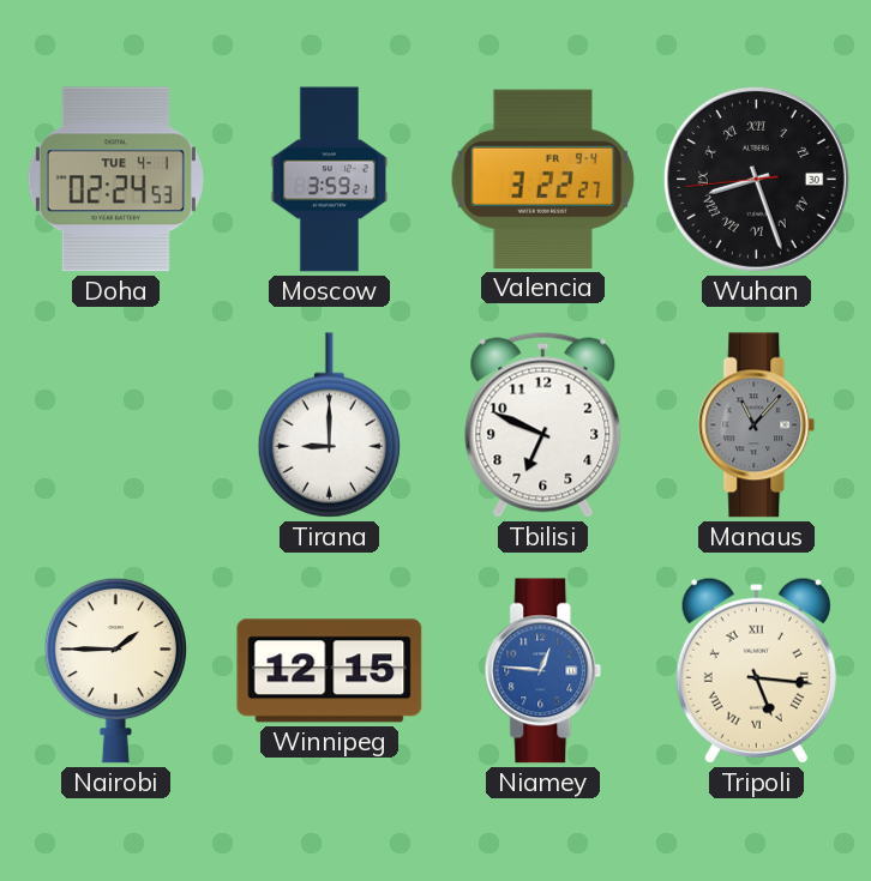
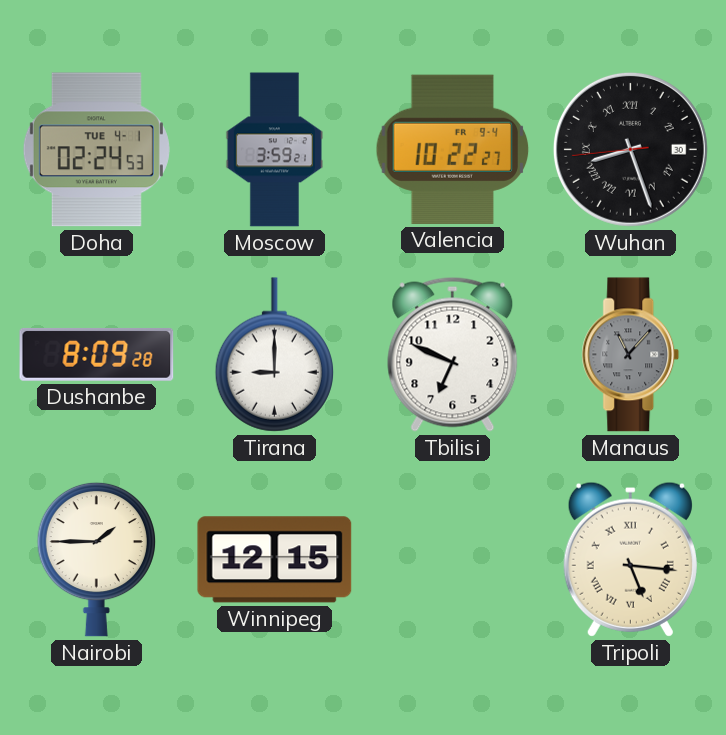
Valencia: 3:22 -> 10:22 (453, 149)
Dushanbe: none -> 8:09 (97, 354)
Niamey: 12:46 -> none (543, 671)
